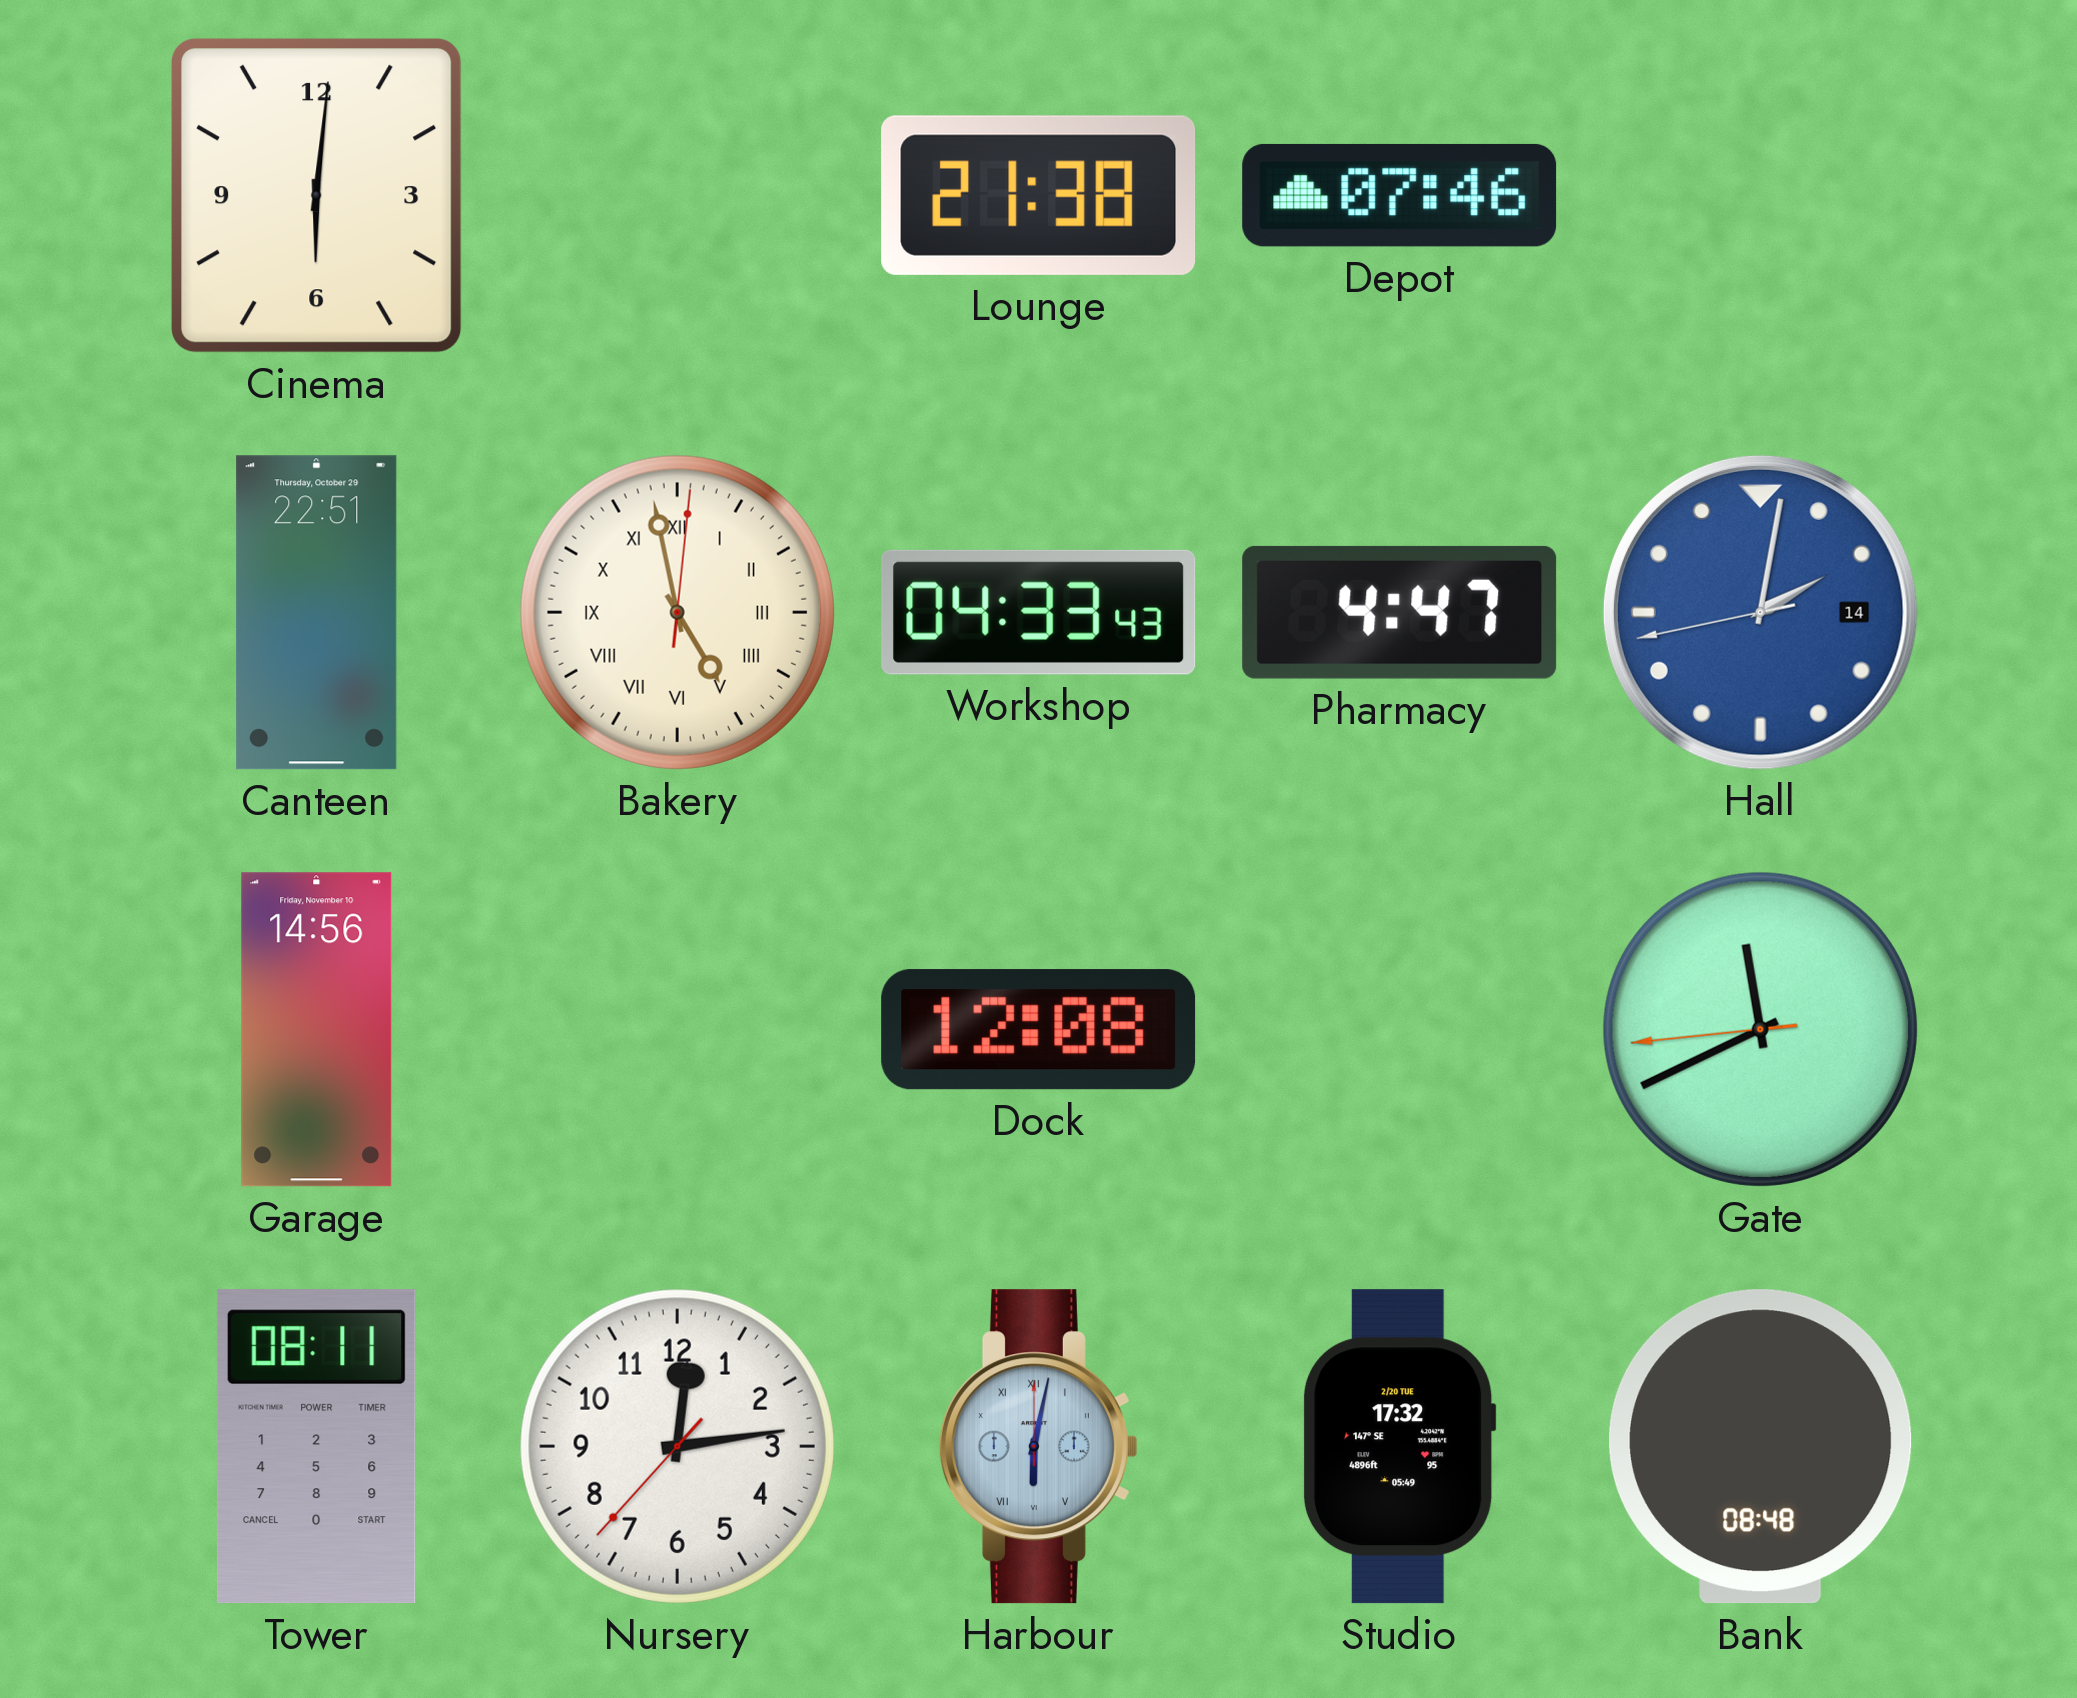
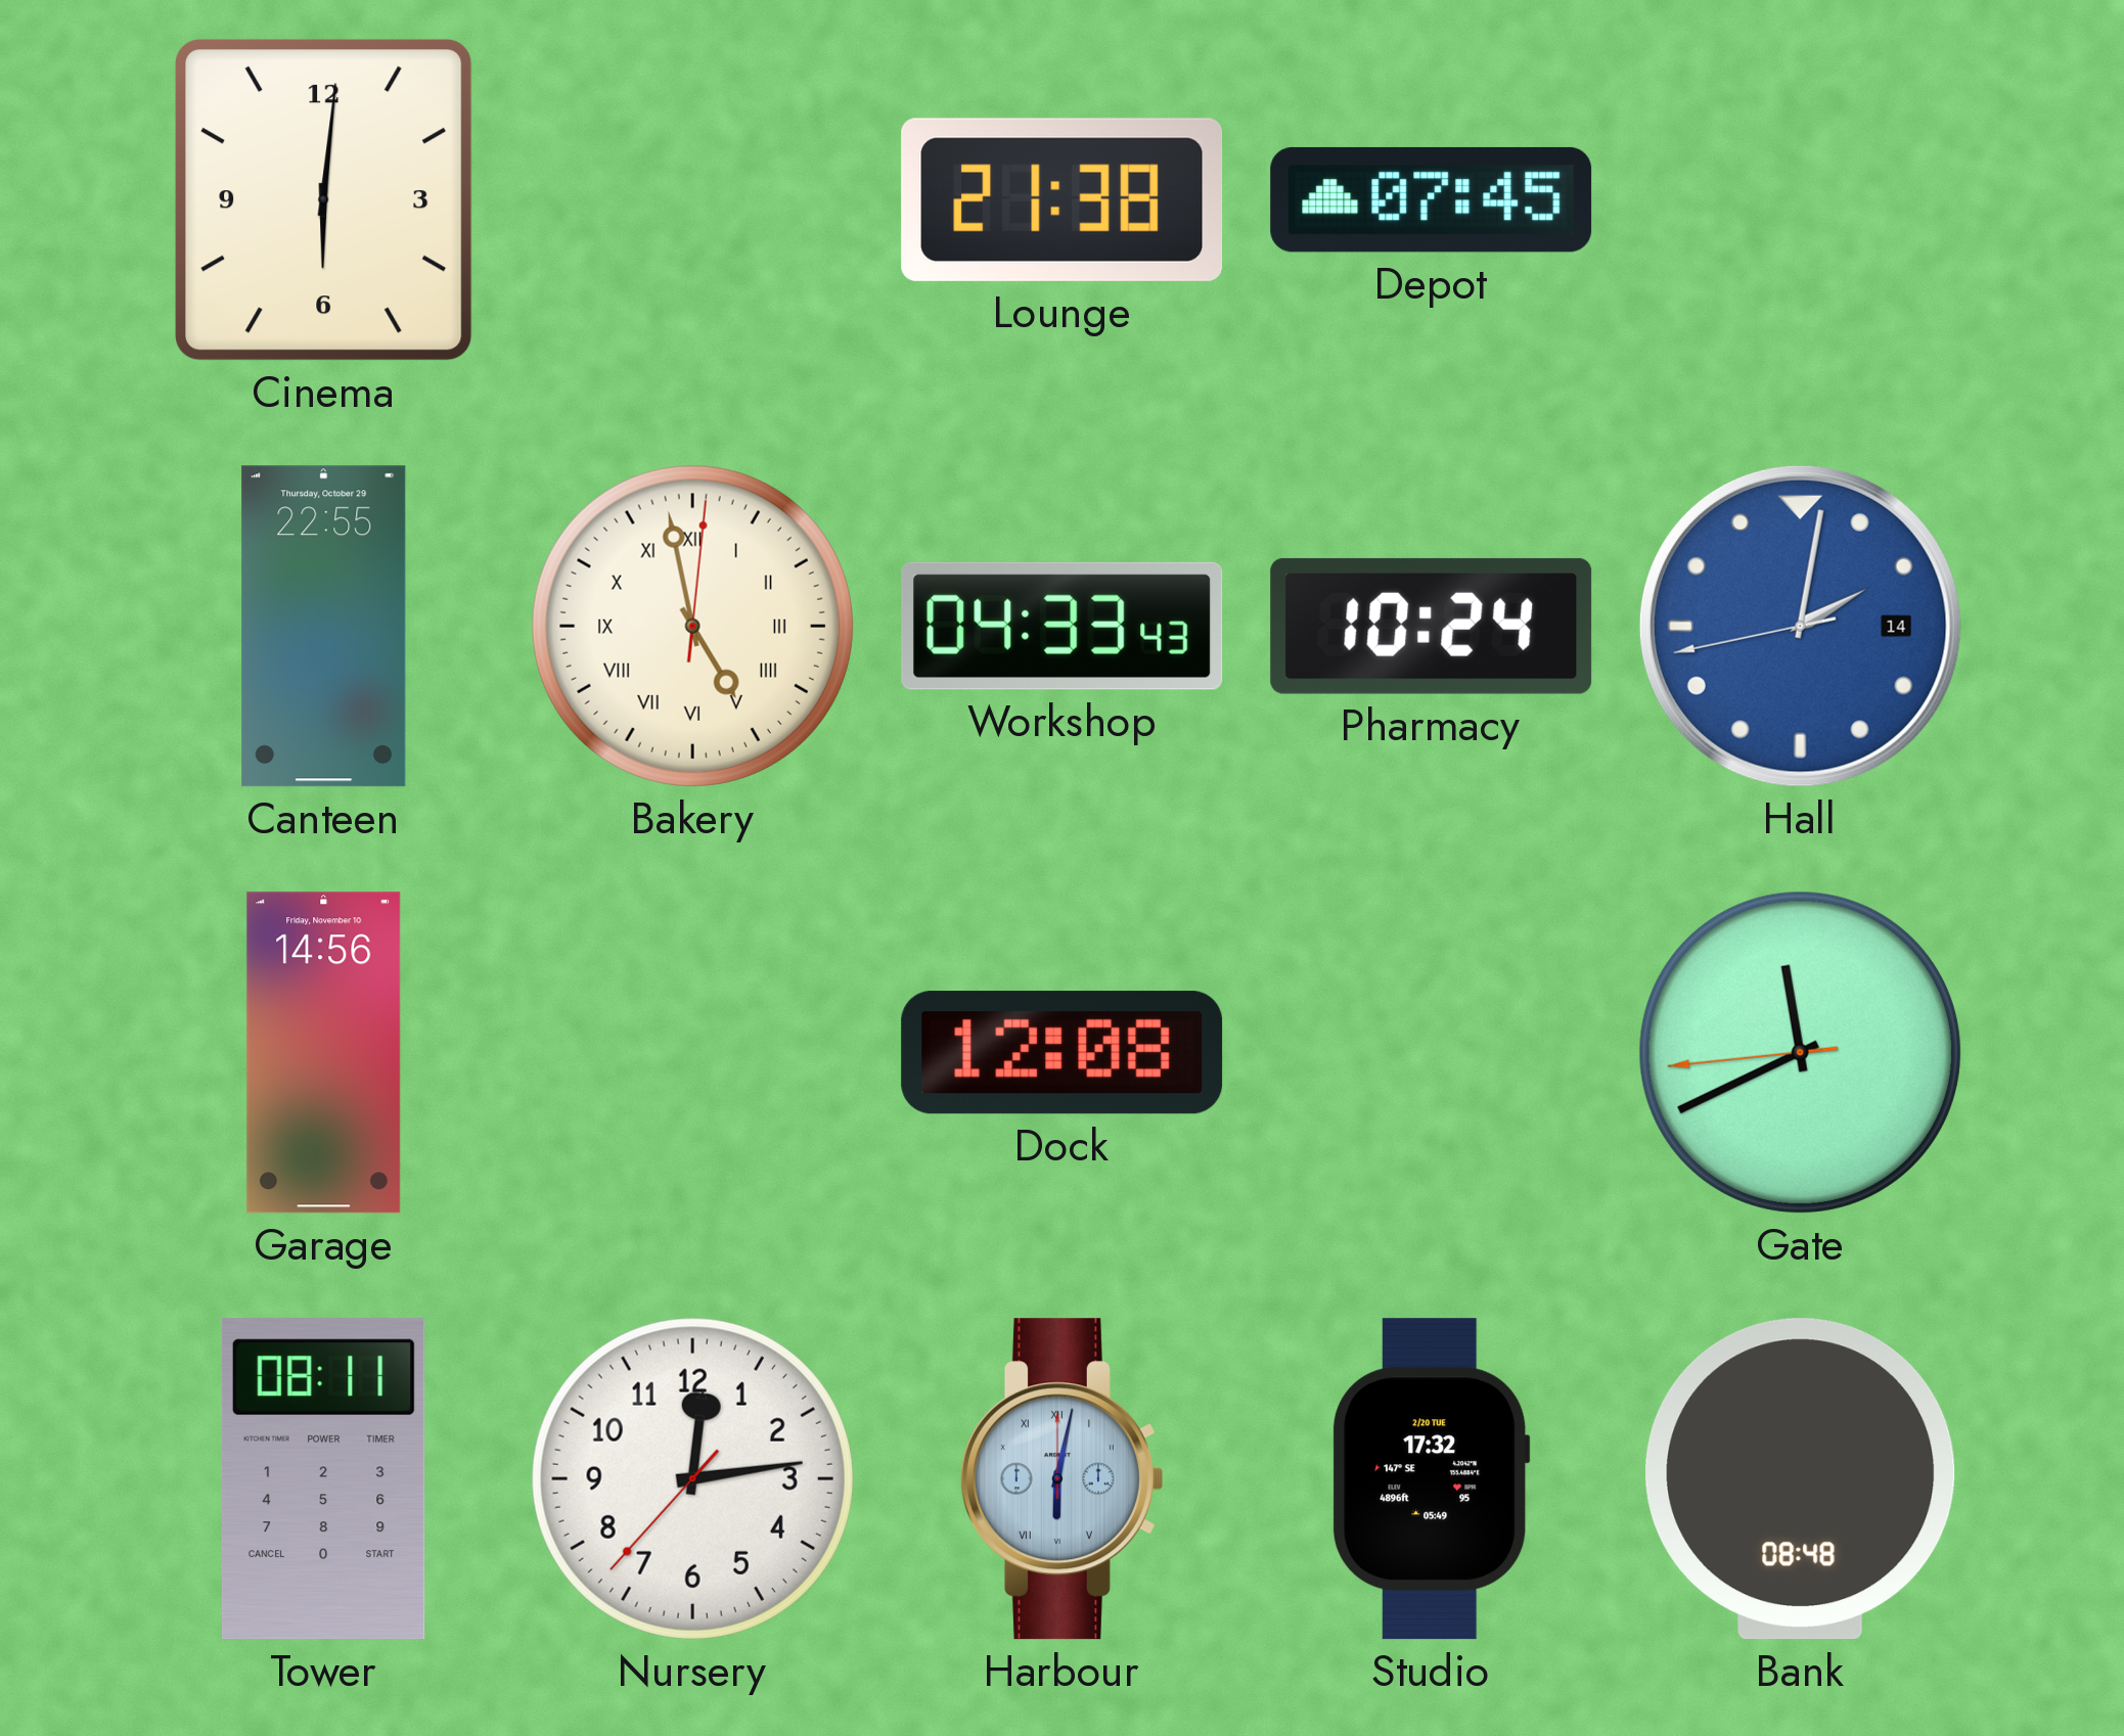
Depot: 07:46 -> 07:45 (1432, 199)
Canteen: 22:51 -> 22:55 (324, 627)
Pharmacy: 4:47 -> 10:24 (1432, 626)
